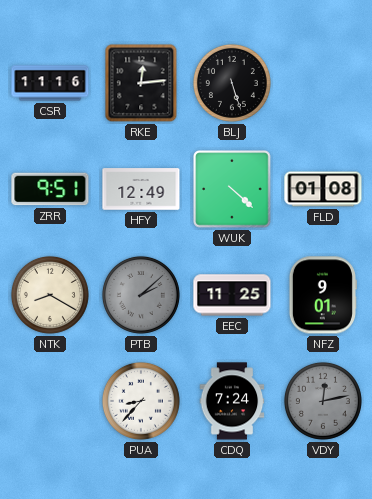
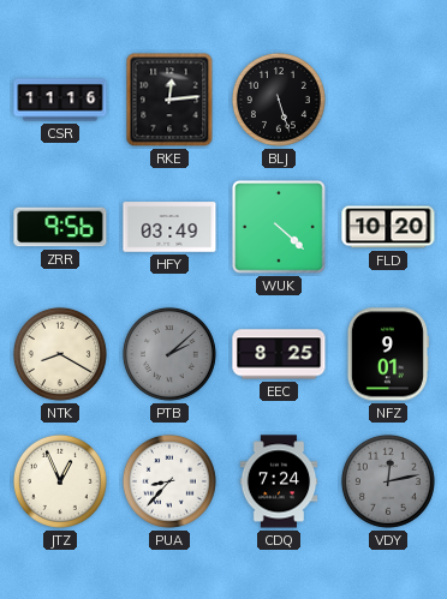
ZRR: 9:51 -> 9:56 (60, 227)
HFY: 12:49 -> 03:49 (169, 227)
FLD: 01:08 -> 10:20 (388, 227)
EEC: 11:25 -> 8:25 (279, 354)
JTZ: none -> 12:56 (60, 481)
